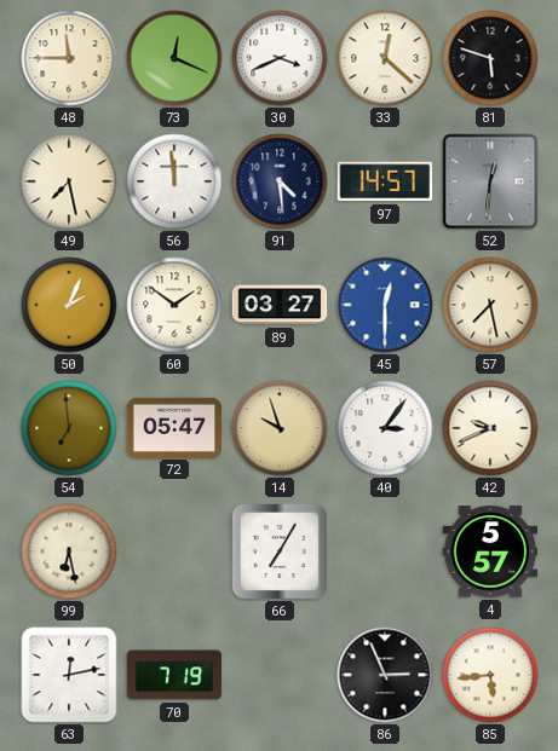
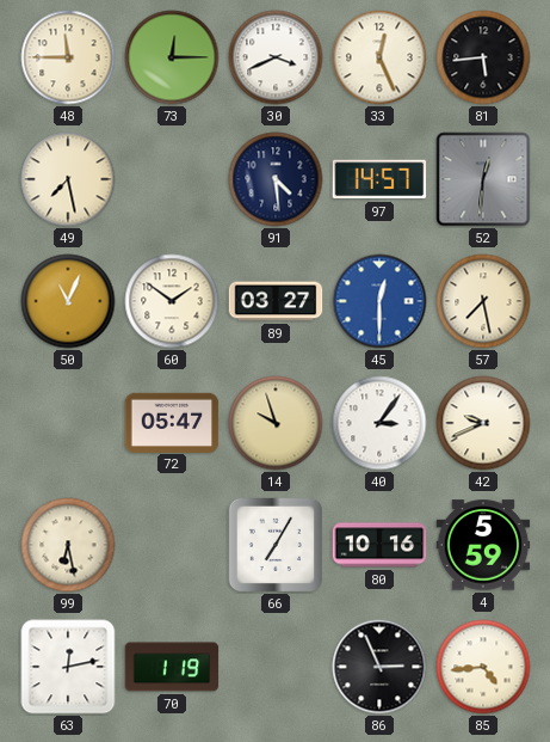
73: 12:19 -> 12:15 (172, 57)
33: 12:22 -> 12:26 (379, 57)
81: 5:48 -> 5:44 (483, 57)
56: 11:59 -> none (174, 181)
50: 2:04 -> 11:04 (68, 301)
54: 6:59 -> none (69, 428)
80: none -> 10:16 (379, 545)
4: 5:57 -> 5:59 (483, 545)
70: 7:19 -> 1:19 (172, 667)
85: 5:44 -> 4:44 (483, 667)
